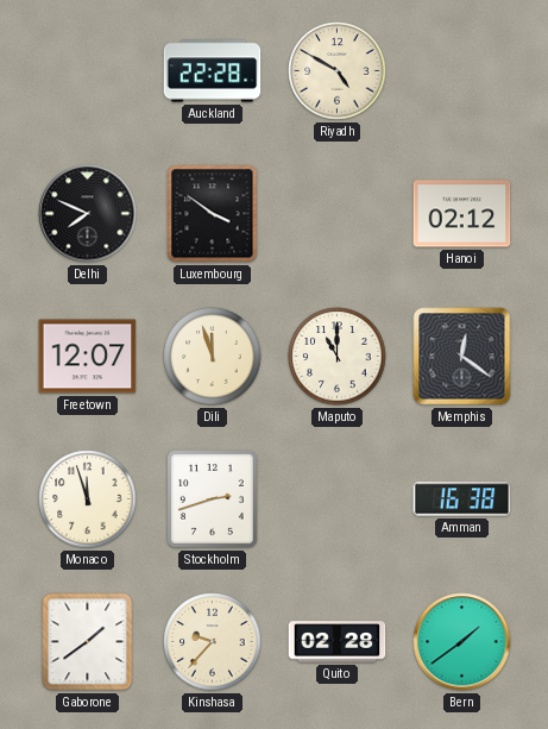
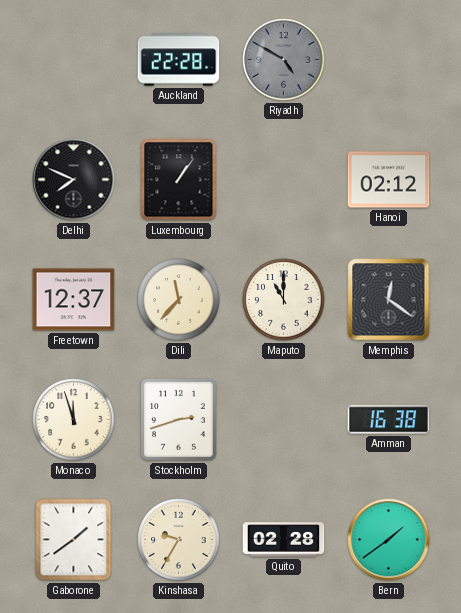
Riyadh dial: cream -> grey (284, 60)
Luxembourg: 3:51 -> 1:06 (179, 180)
Freetown: 12:07 -> 12:37 (74, 300)
Dili: 11:57 -> 11:37 (179, 300)
Kinshasa: 9:37 -> 9:35 (179, 540)
